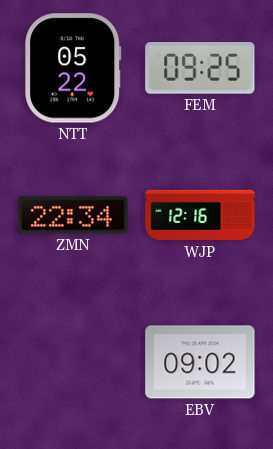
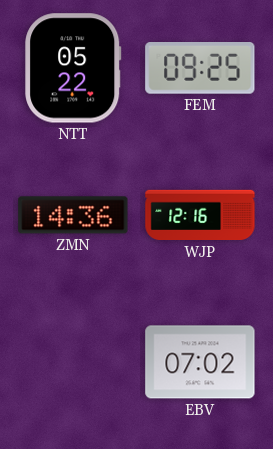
ZMN: 22:34 -> 14:36 (73, 215)
EBV: 09:02 -> 07:02 (200, 362)
